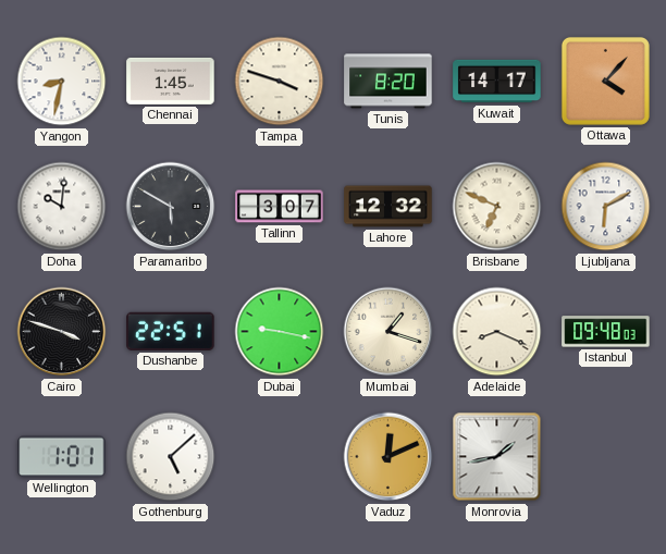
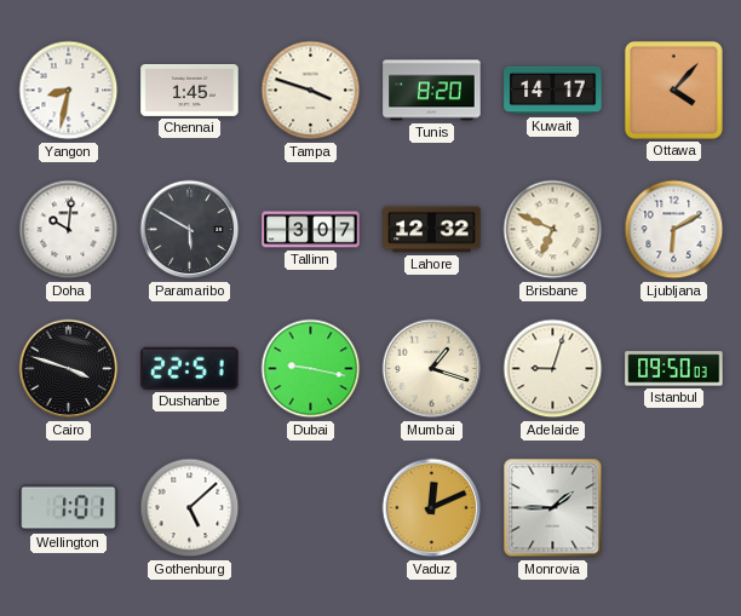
Adelaide: 8:19 -> 9:03 (553, 369)
Istanbul: 09:48 -> 09:50 (674, 369)
Monrovia: 1:43 -> 1:45 (553, 508)
